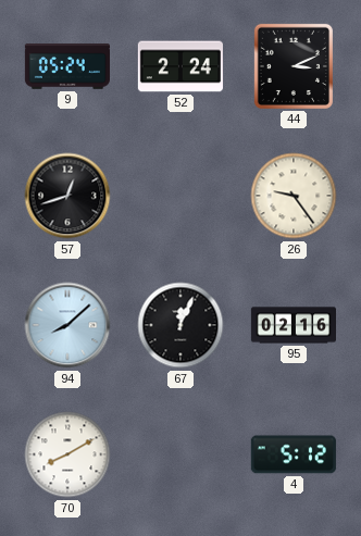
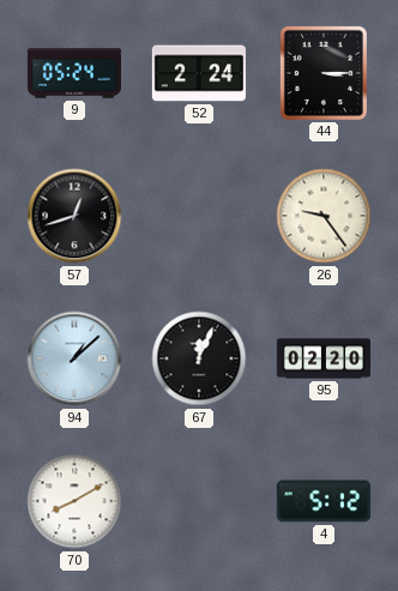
44: 3:11 -> 3:15 (324, 73)
94: 8:08 -> 1:08 (74, 358)
95: 02:16 -> 02:20 (322, 358)
